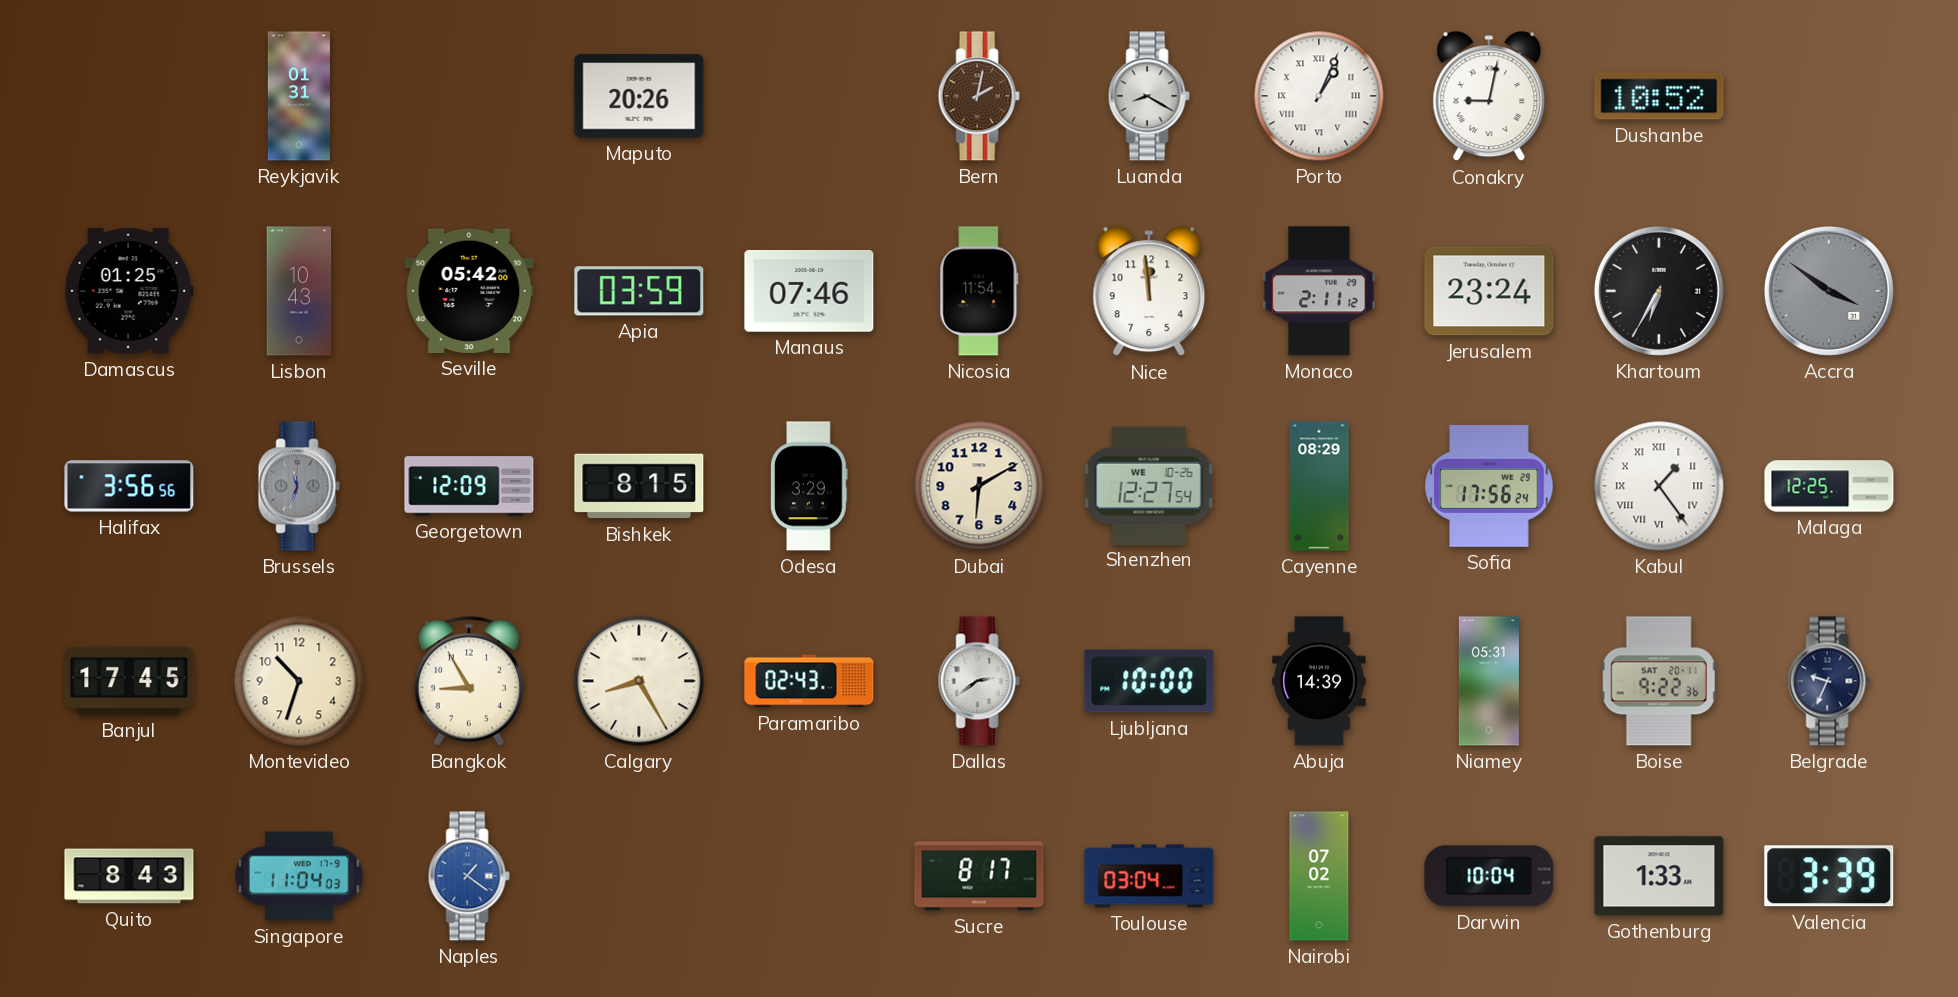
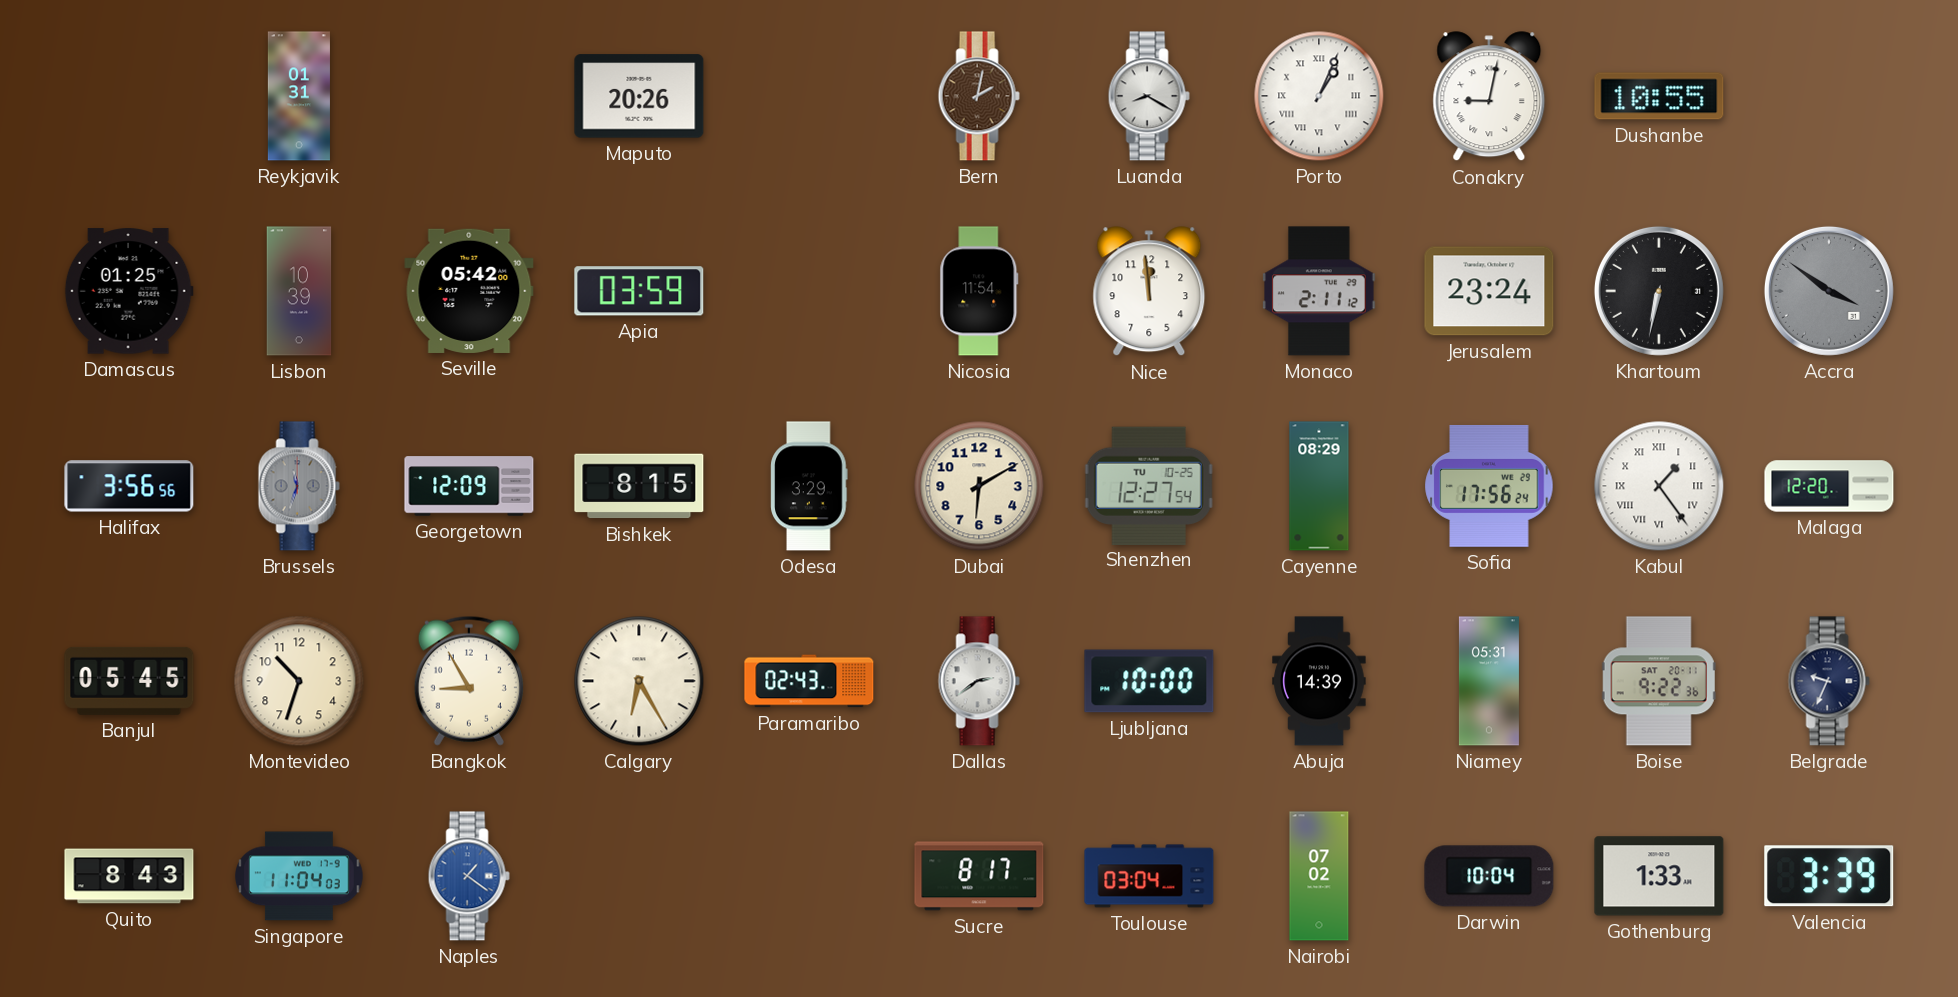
Dushanbe: 10:52 -> 10:55 (1659, 96)
Lisbon: 10:43 -> 10:39 (299, 291)
Manaus: 07:46 -> none (809, 291)
Khartoum: 6:35 -> 6:32 (1659, 291)
Shenzhen date: WE 10-26 -> TU 10-25 (1149, 485)
Malaga: 12:25 -> 12:20 (1829, 486)
Banjul: 17:45 -> 05:45 (129, 681)
Calgary: 8:25 -> 6:25 (639, 681)
